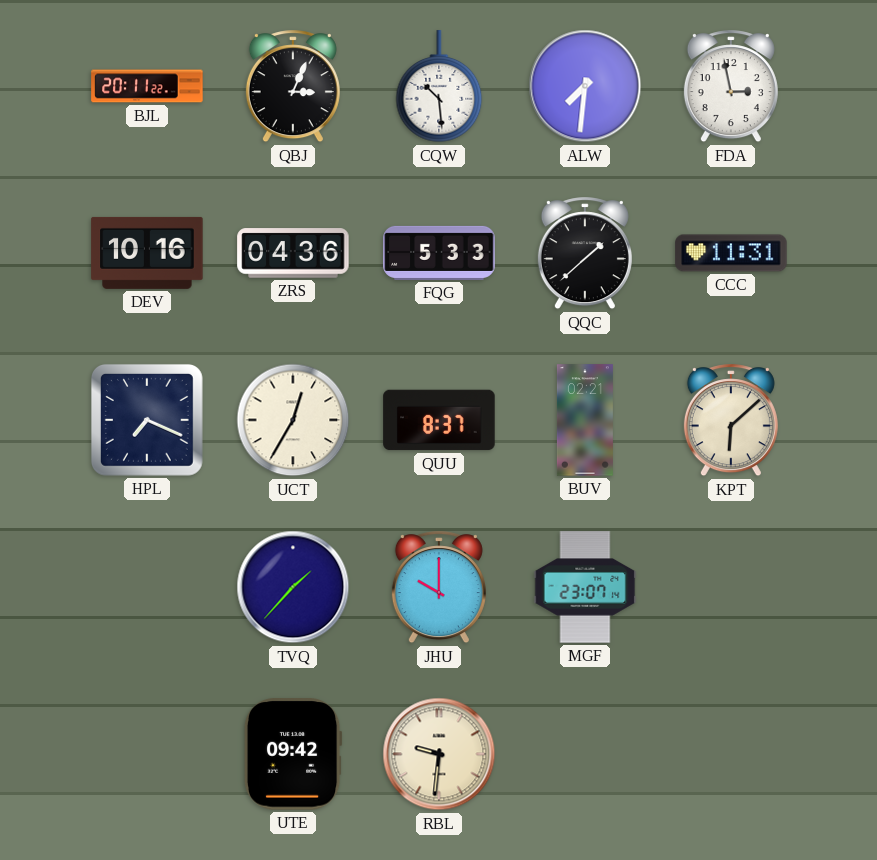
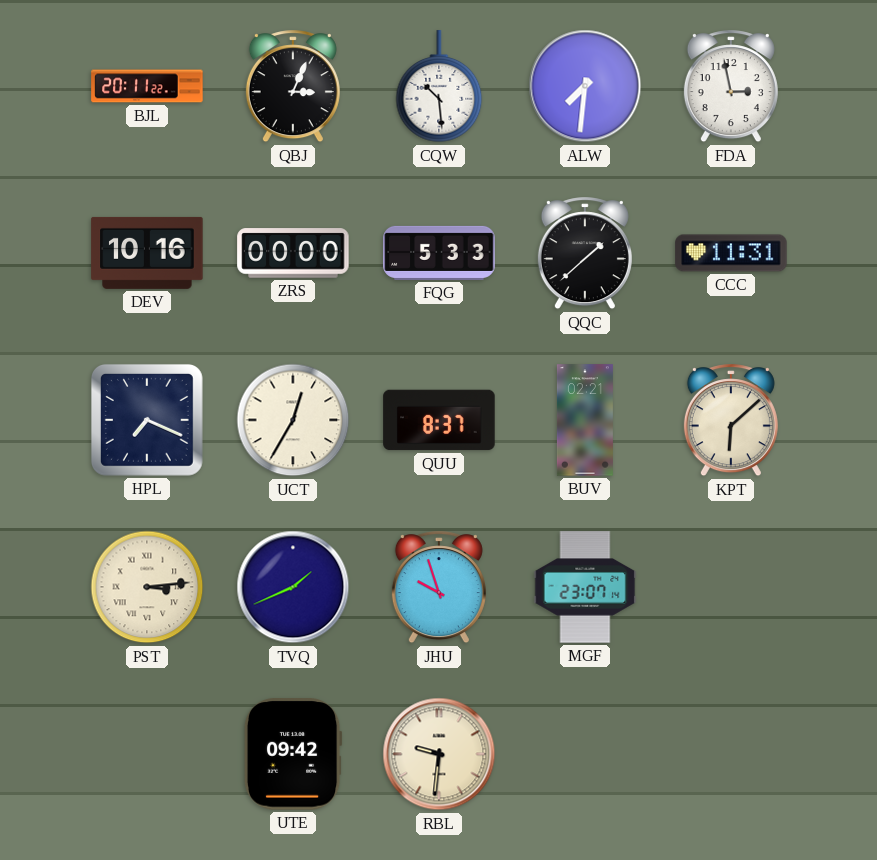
ZRS: 04:36 -> 00:00 (293, 253)
PST: none -> 3:14 (147, 587)
TVQ: 1:37 -> 1:41 (293, 587)
JHU: 10:00 -> 9:57 (439, 588)
